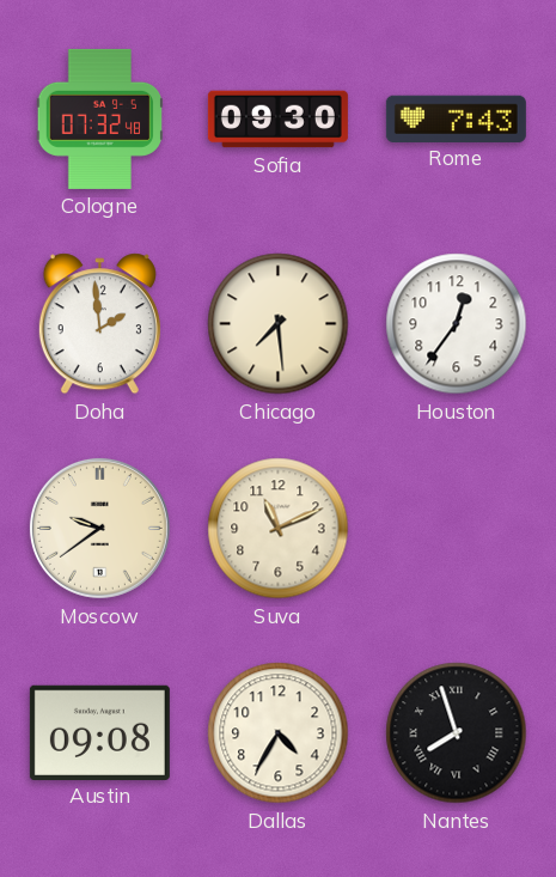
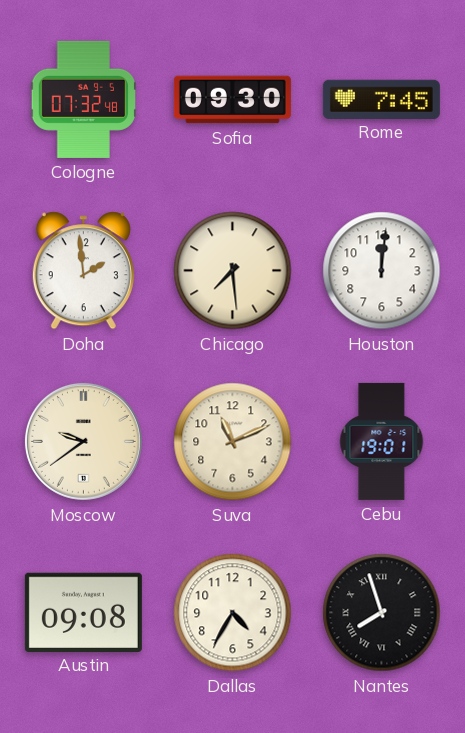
Rome: 7:43 -> 7:45 (381, 99)
Houston: 12:36 -> 12:01 (382, 271)
Cebu: none -> 19:01 (382, 441)
